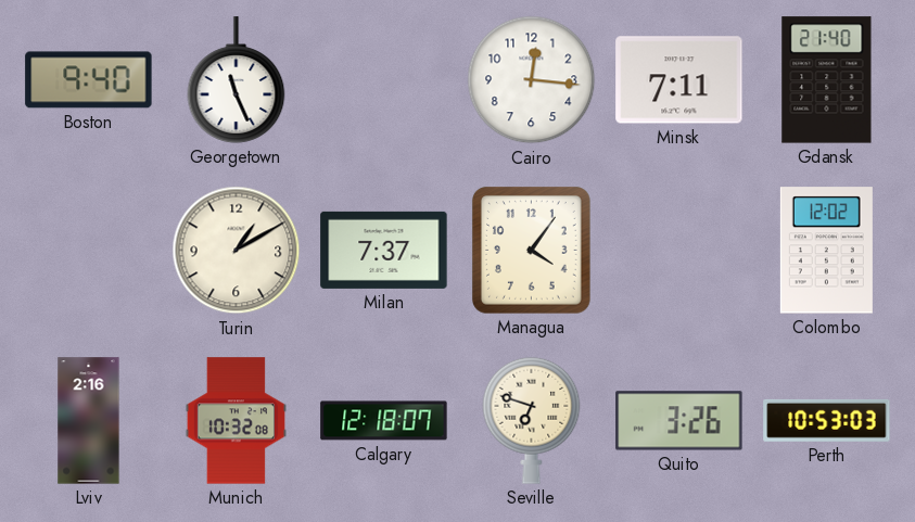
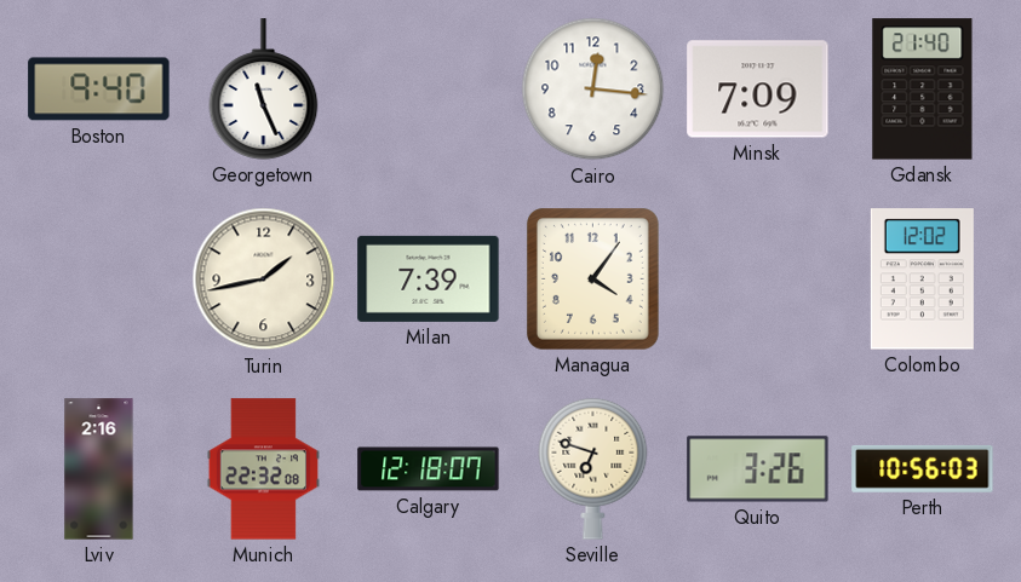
Minsk: 7:11 -> 7:09 (758, 90)
Turin: 1:10 -> 1:43 (264, 280)
Milan: 7:37 -> 7:39 (429, 278)
Munich: 10:32 -> 22:32 (263, 469)
Perth: 10:53 -> 10:56 (923, 468)
